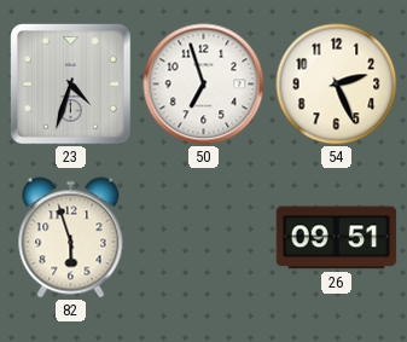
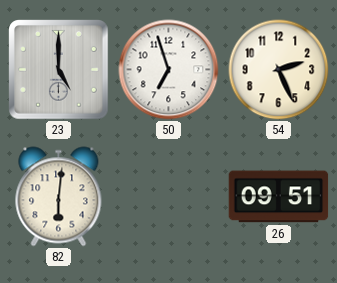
23: 4:33 -> 5:00 (59, 70)
82: 5:57 -> 6:01 (59, 197)
